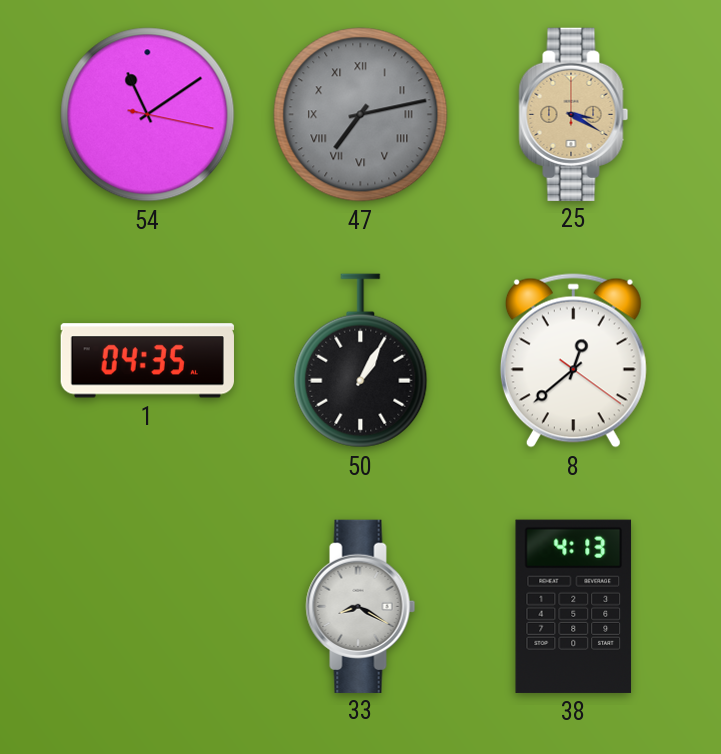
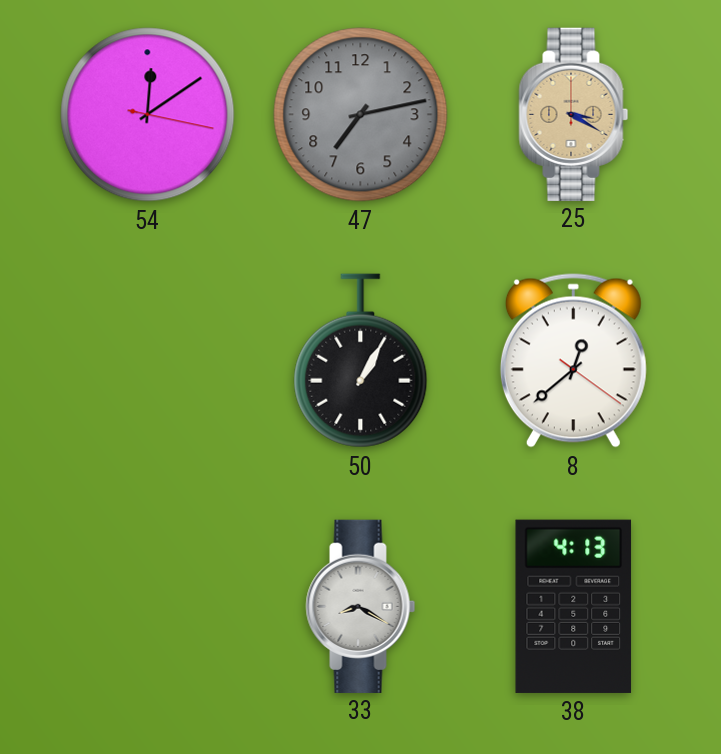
54: 11:09 -> 12:09 (148, 115)
47 numerals: Roman -> Arabic (361, 115)
1: 04:35 -> none (147, 361)
